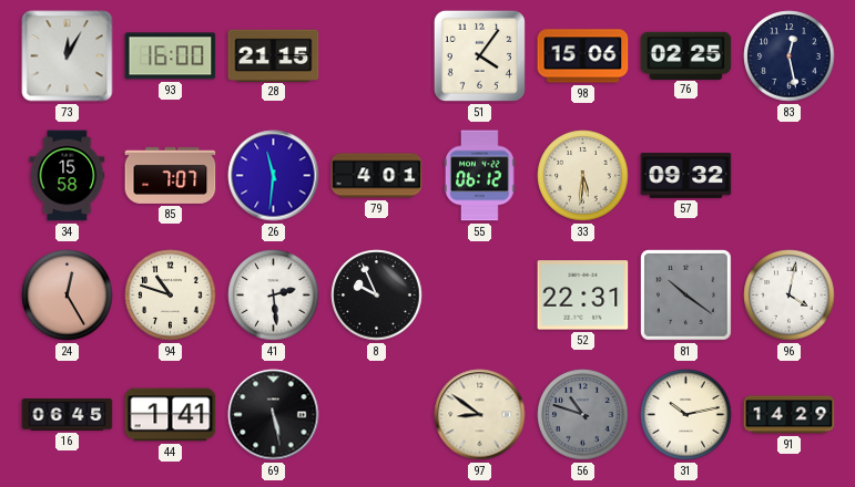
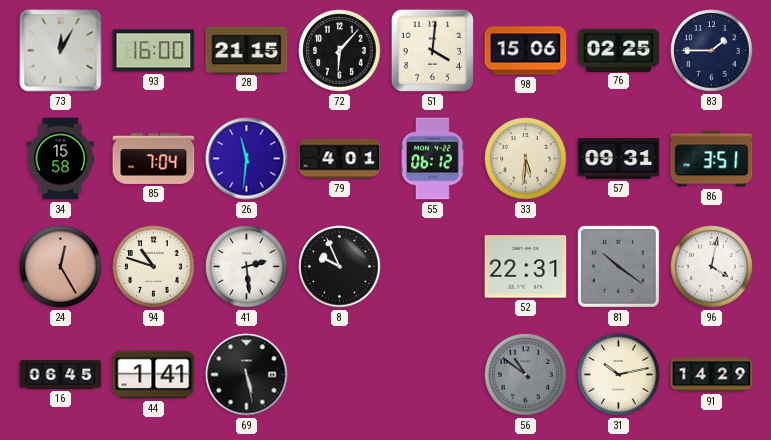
72: none -> 6:07 (340, 51)
51: 4:06 -> 4:01 (432, 50)
83: 12:28 -> 1:45 (712, 51)
85: 7:07 -> 7:04 (154, 158)
57: 09:32 -> 09:31 (619, 159)
86: none -> 3:51 (712, 159)
97: 8:51 -> none (480, 415)
56: 10:48 -> 10:51 (526, 375)
